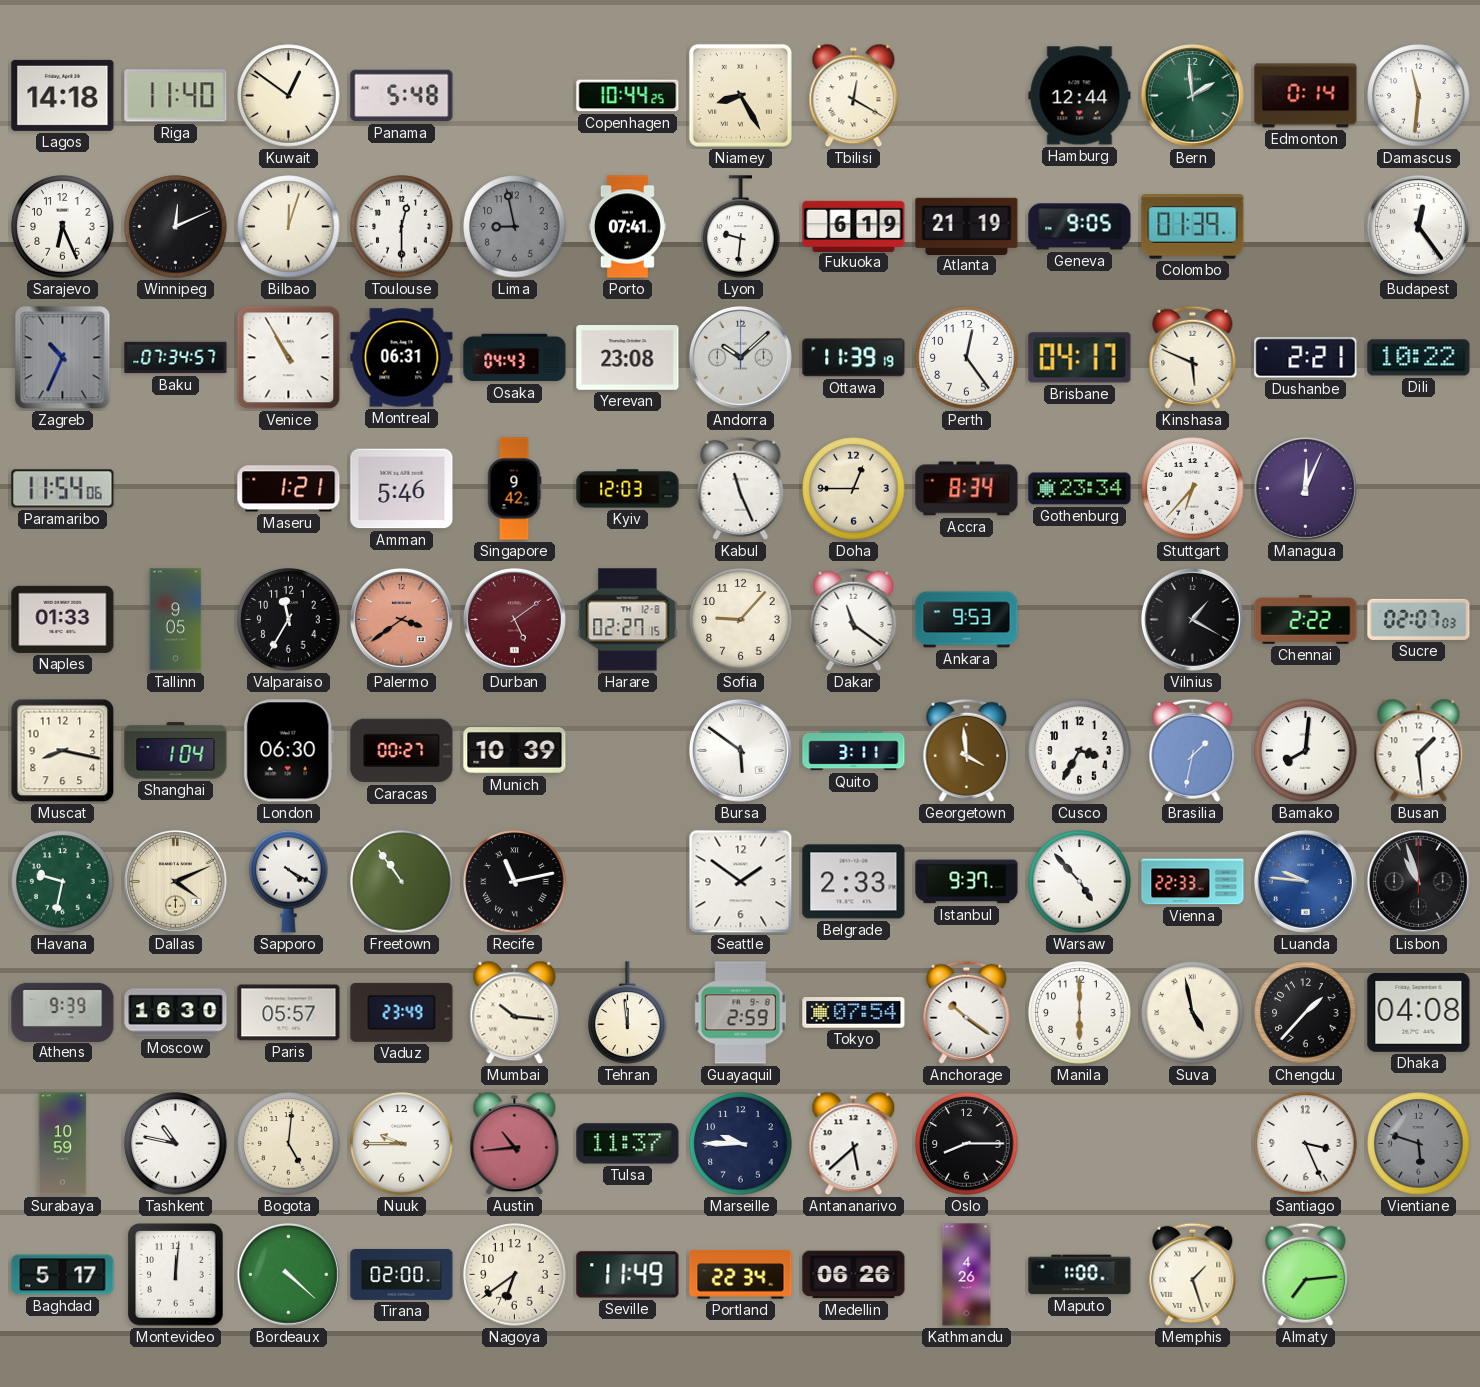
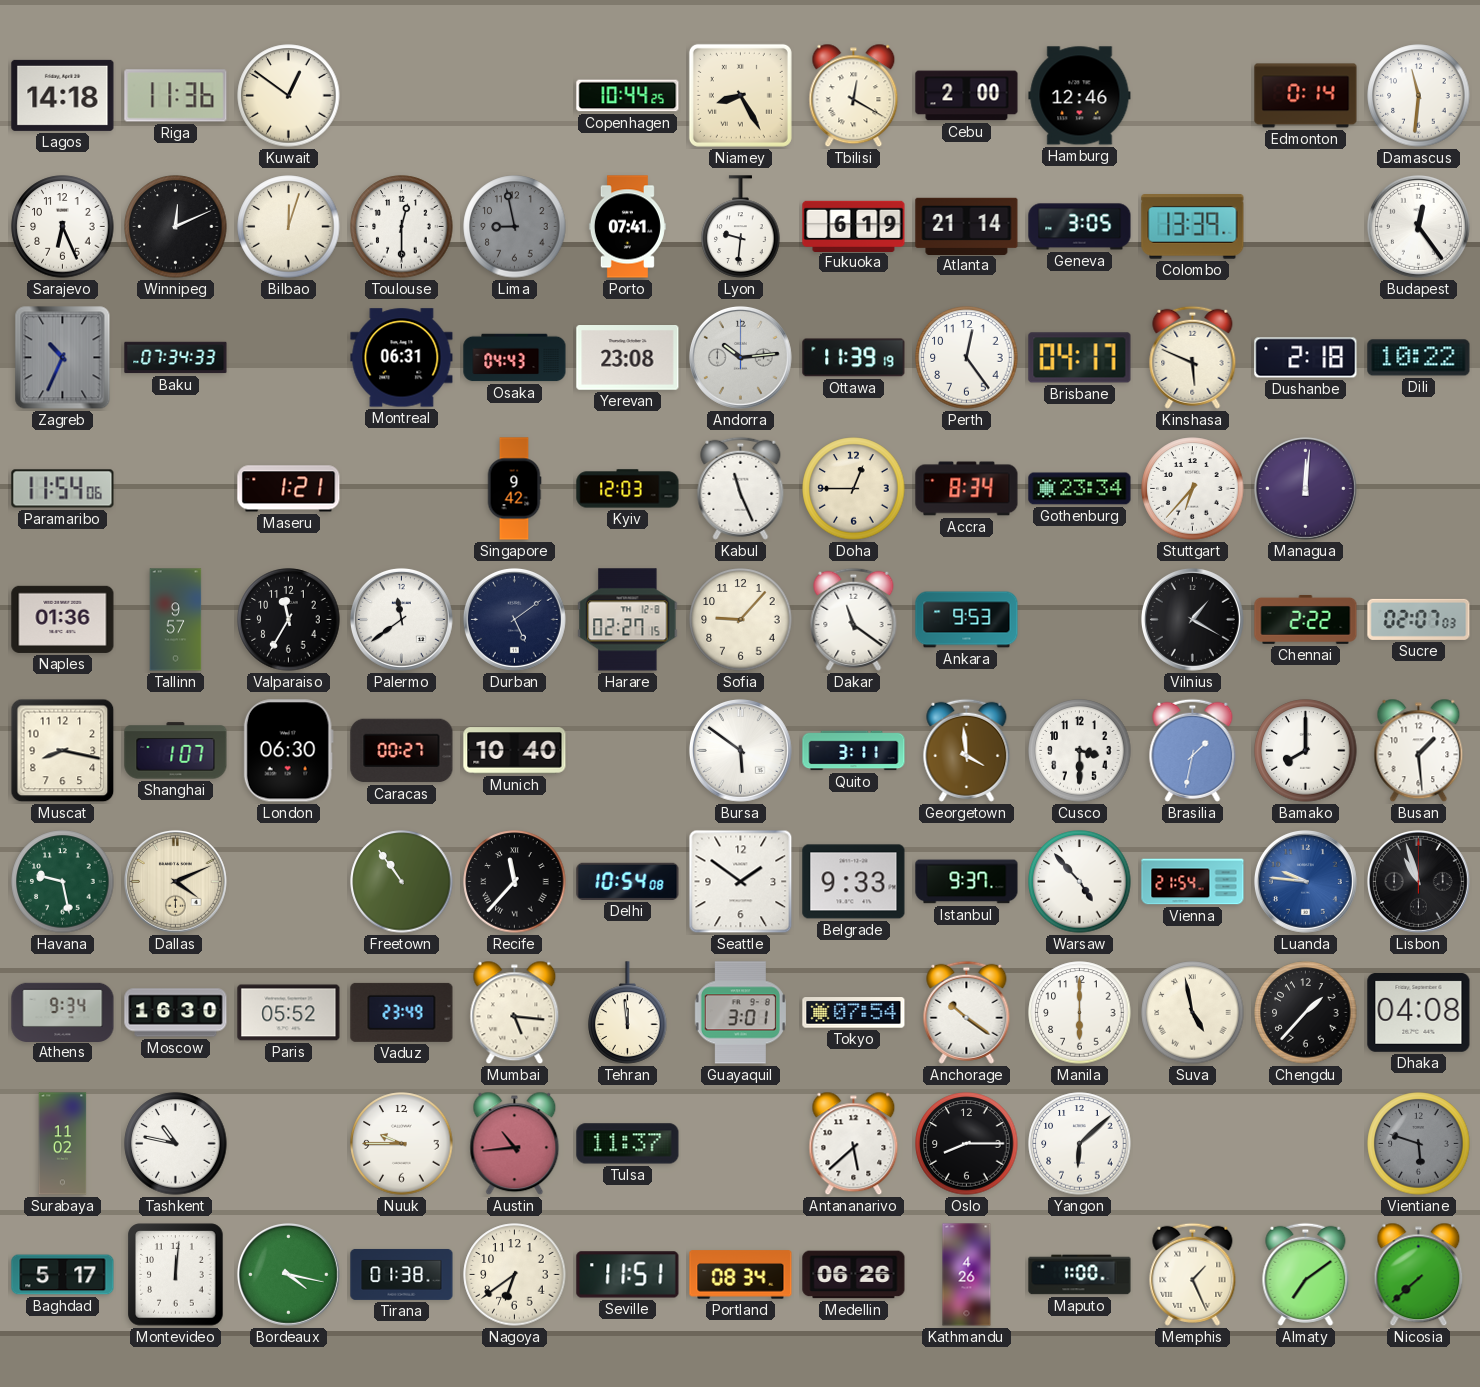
Riga: 11:40 -> 11:36 (176, 96)
Panama: 5:48 -> none (402, 96)
Cebu: none -> 2:00 (967, 96)
Hamburg: 12:44 -> 12:46 (1080, 96)
Bern: 1:59 -> none (1192, 95)
Atlanta: 21:19 -> 21:14 (967, 226)
Geneva: 9:05 -> 3:05 (1080, 227)
Colombo: 01:39 -> 13:39 (1193, 227)
Baku: 07:34:57 -> 07:34:33 (176, 358)
Venice: 10:55 -> none (289, 358)
Andorra: 10:08 -> 10:14 (740, 357)
Dushanbe: 2:21 -> 2:18 (1306, 358)
Amman: 5:46 -> none (402, 489)
Managua: 12:04 -> 12:01 (1305, 488)
Naples: 01:33 -> 01:36 (63, 619)
Tallinn: 9:05 -> 9:57 (176, 620)
Palermo: 3:39 -> 11:39 (401, 619)
Palermo dial: salmon -> white (401, 619)
Durban dial: burgundy -> navy (514, 619)
Shanghai: 1:04 -> 1:07 (176, 751)
Munich: 10:39 -> 10:40 (515, 751)
Cusco: 3:35 -> 3:30 (1080, 751)
Bamako: 8:01 -> 8:00 (1306, 751)
Havana: 9:32 -> 9:28 (63, 882)
Sapporo: 4:20 -> none (289, 881)
Recife: 11:13 -> 11:37 (515, 882)
Delhi: none -> 10:54 (628, 881)
Belgrade: 2:33 -> 9:33 (854, 882)
Vienna: 22:33 -> 21:54 (1193, 882)
Athens: 9:39 -> 9:34 (63, 1012)
Paris: 05:57 -> 05:52 (289, 1013)
Mumbai: 10:16 -> 5:16 (515, 1013)
Guayaquil: 2:59 -> 3:01 (740, 1013)
Surabaya: 10:59 -> 11:02 (63, 1144)
Bogota: 5:01 -> none (289, 1144)
Marseille: 9:45 -> none (741, 1144)
Yangon: none -> 6:08 (1080, 1144)
Santiago: 3:26 -> none (1306, 1144)
Bordeaux: 4:22 -> 4:17 (288, 1274)
Tirana: 02:00 -> 01:38 (402, 1274)
Seville: 11:49 -> 11:51 (628, 1275)
Portland: 22:34 -> 08:34 (741, 1275)
Memphis: 1:27 -> 1:26 (1193, 1274)
Almaty: 7:14 -> 7:09 (1306, 1274)
Nicosia: none -> 7:38 (1419, 1275)
